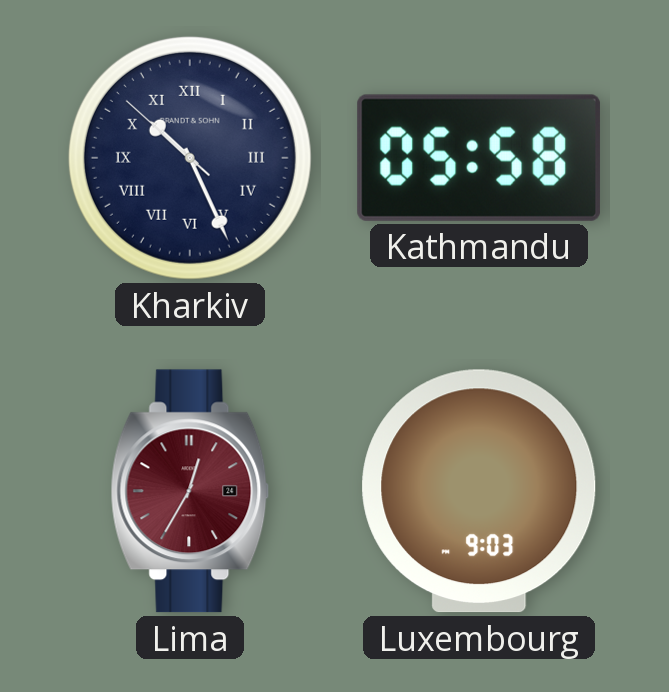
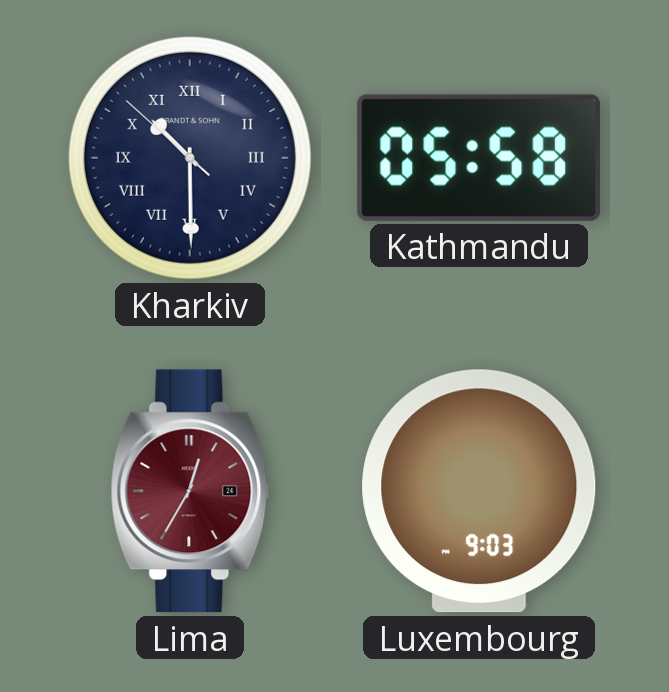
Kharkiv: 10:25 -> 10:29 (190, 158)
